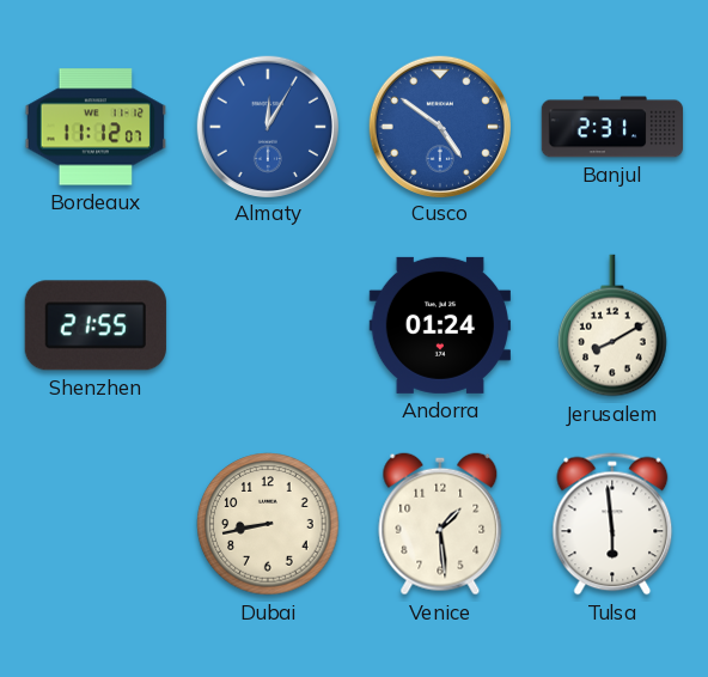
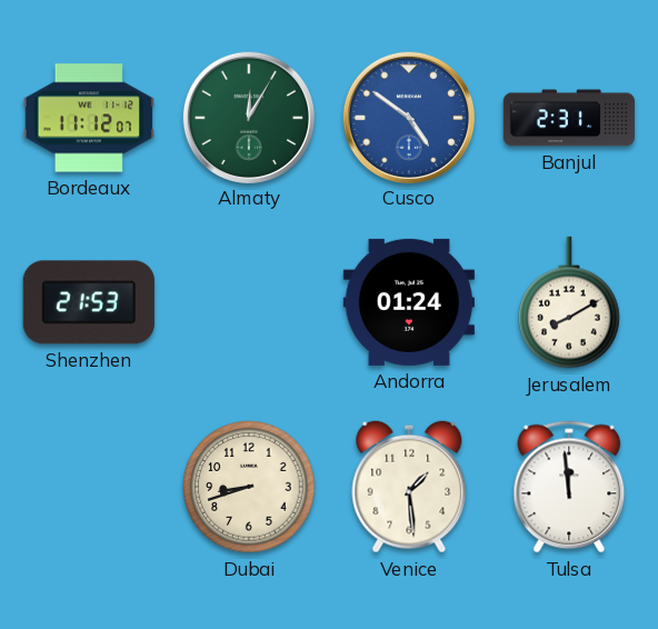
Almaty dial: blue -> green (248, 117)
Shenzhen: 21:55 -> 21:53 (89, 302)
Dubai: 8:43 -> 8:42 (249, 487)
Tulsa: 5:59 -> 11:59 (569, 487)
